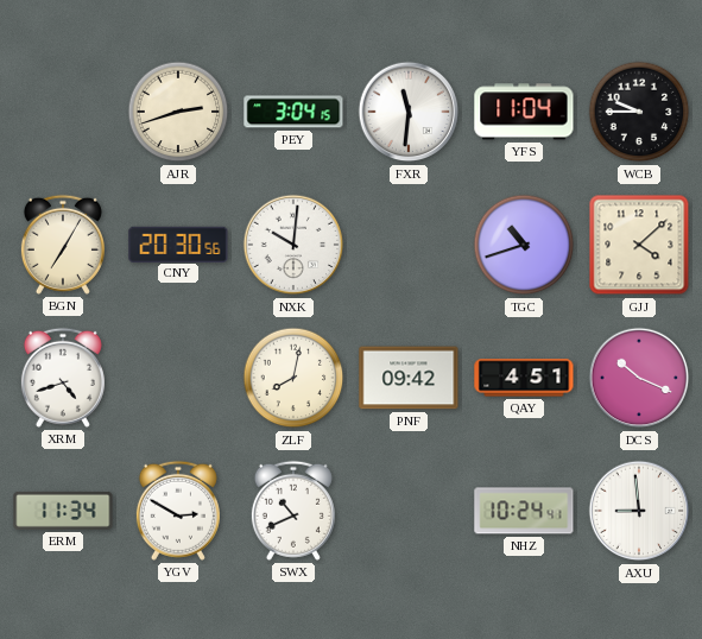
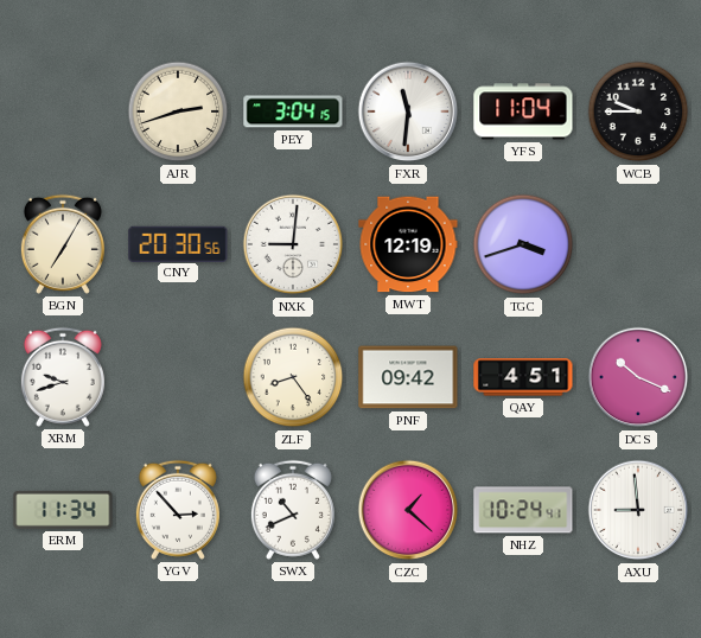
NXK: 10:01 -> 9:01 (293, 244)
MWT: none -> 12:19 (408, 244)
TGC: 10:42 -> 3:42 (523, 244)
GJJ: 4:08 -> none (639, 245)
XRM: 4:42 -> 9:42 (63, 377)
ZLF: 8:02 -> 8:24 (293, 377)
YGV: 2:50 -> 2:53 (178, 510)
CZC: none -> 1:22 (408, 510)
